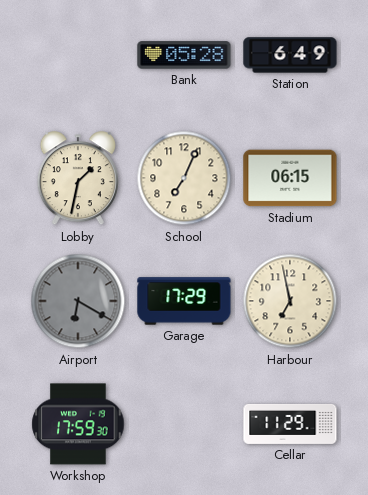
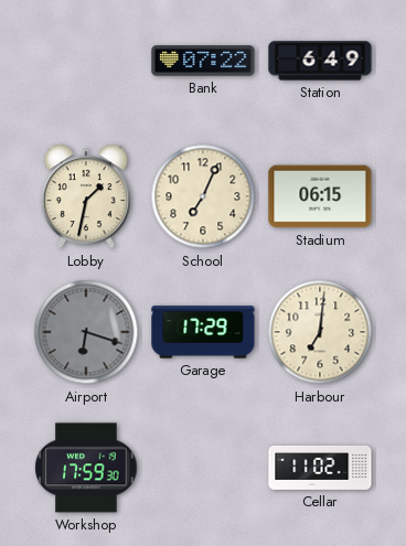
Bank: 05:28 -> 07:22 (203, 61)
Airport: 6:20 -> 6:18 (86, 332)
Harbour: 6:58 -> 7:01 (320, 332)
Cellar: 11:29 -> 11:02 (320, 468)
